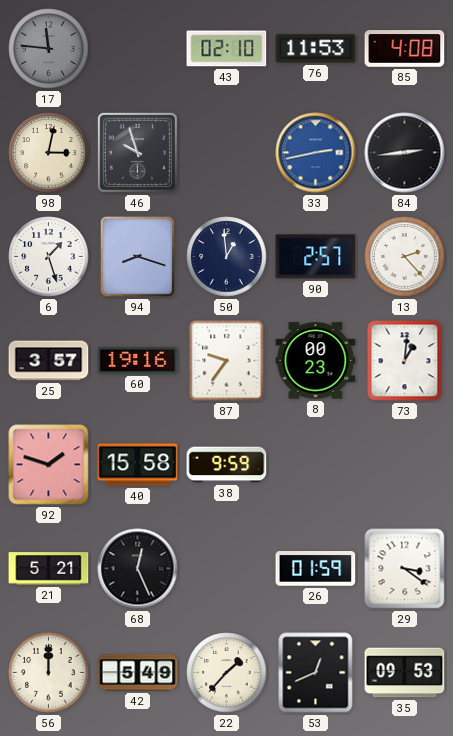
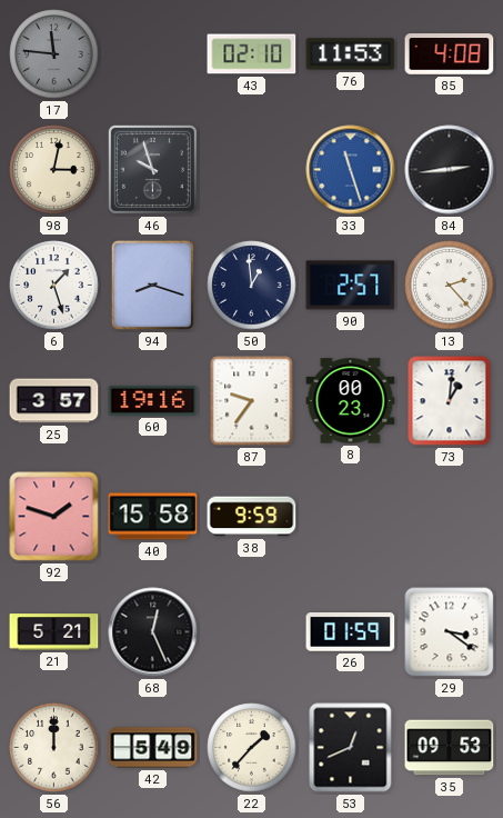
33: 2:43 -> 11:27 (351, 170)
